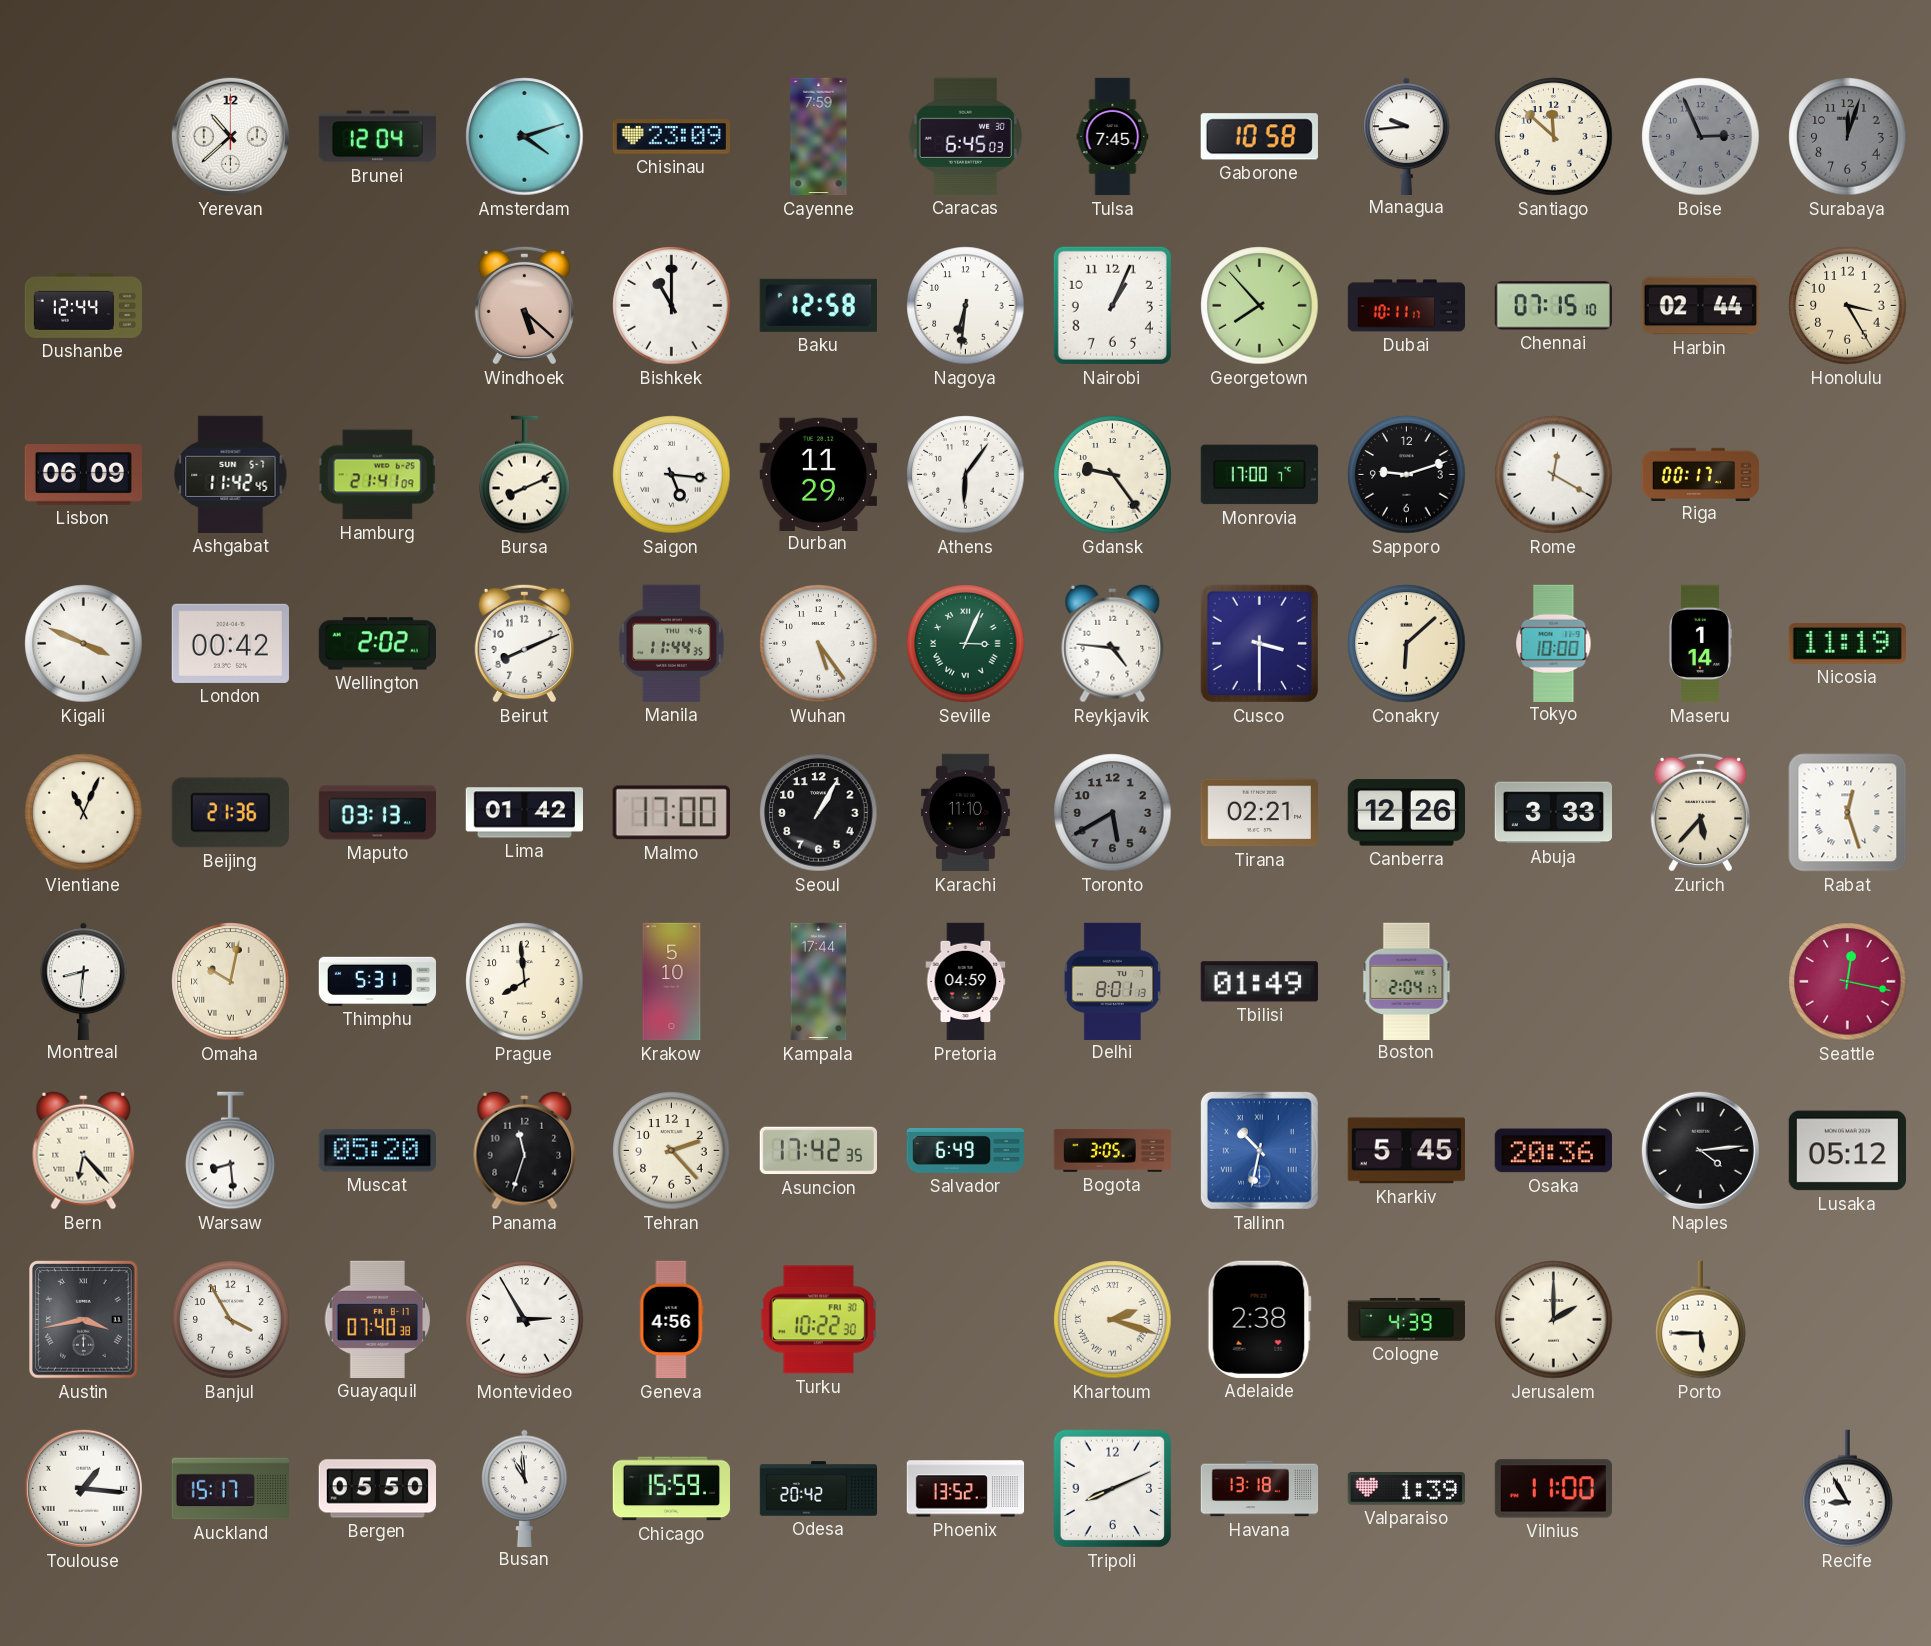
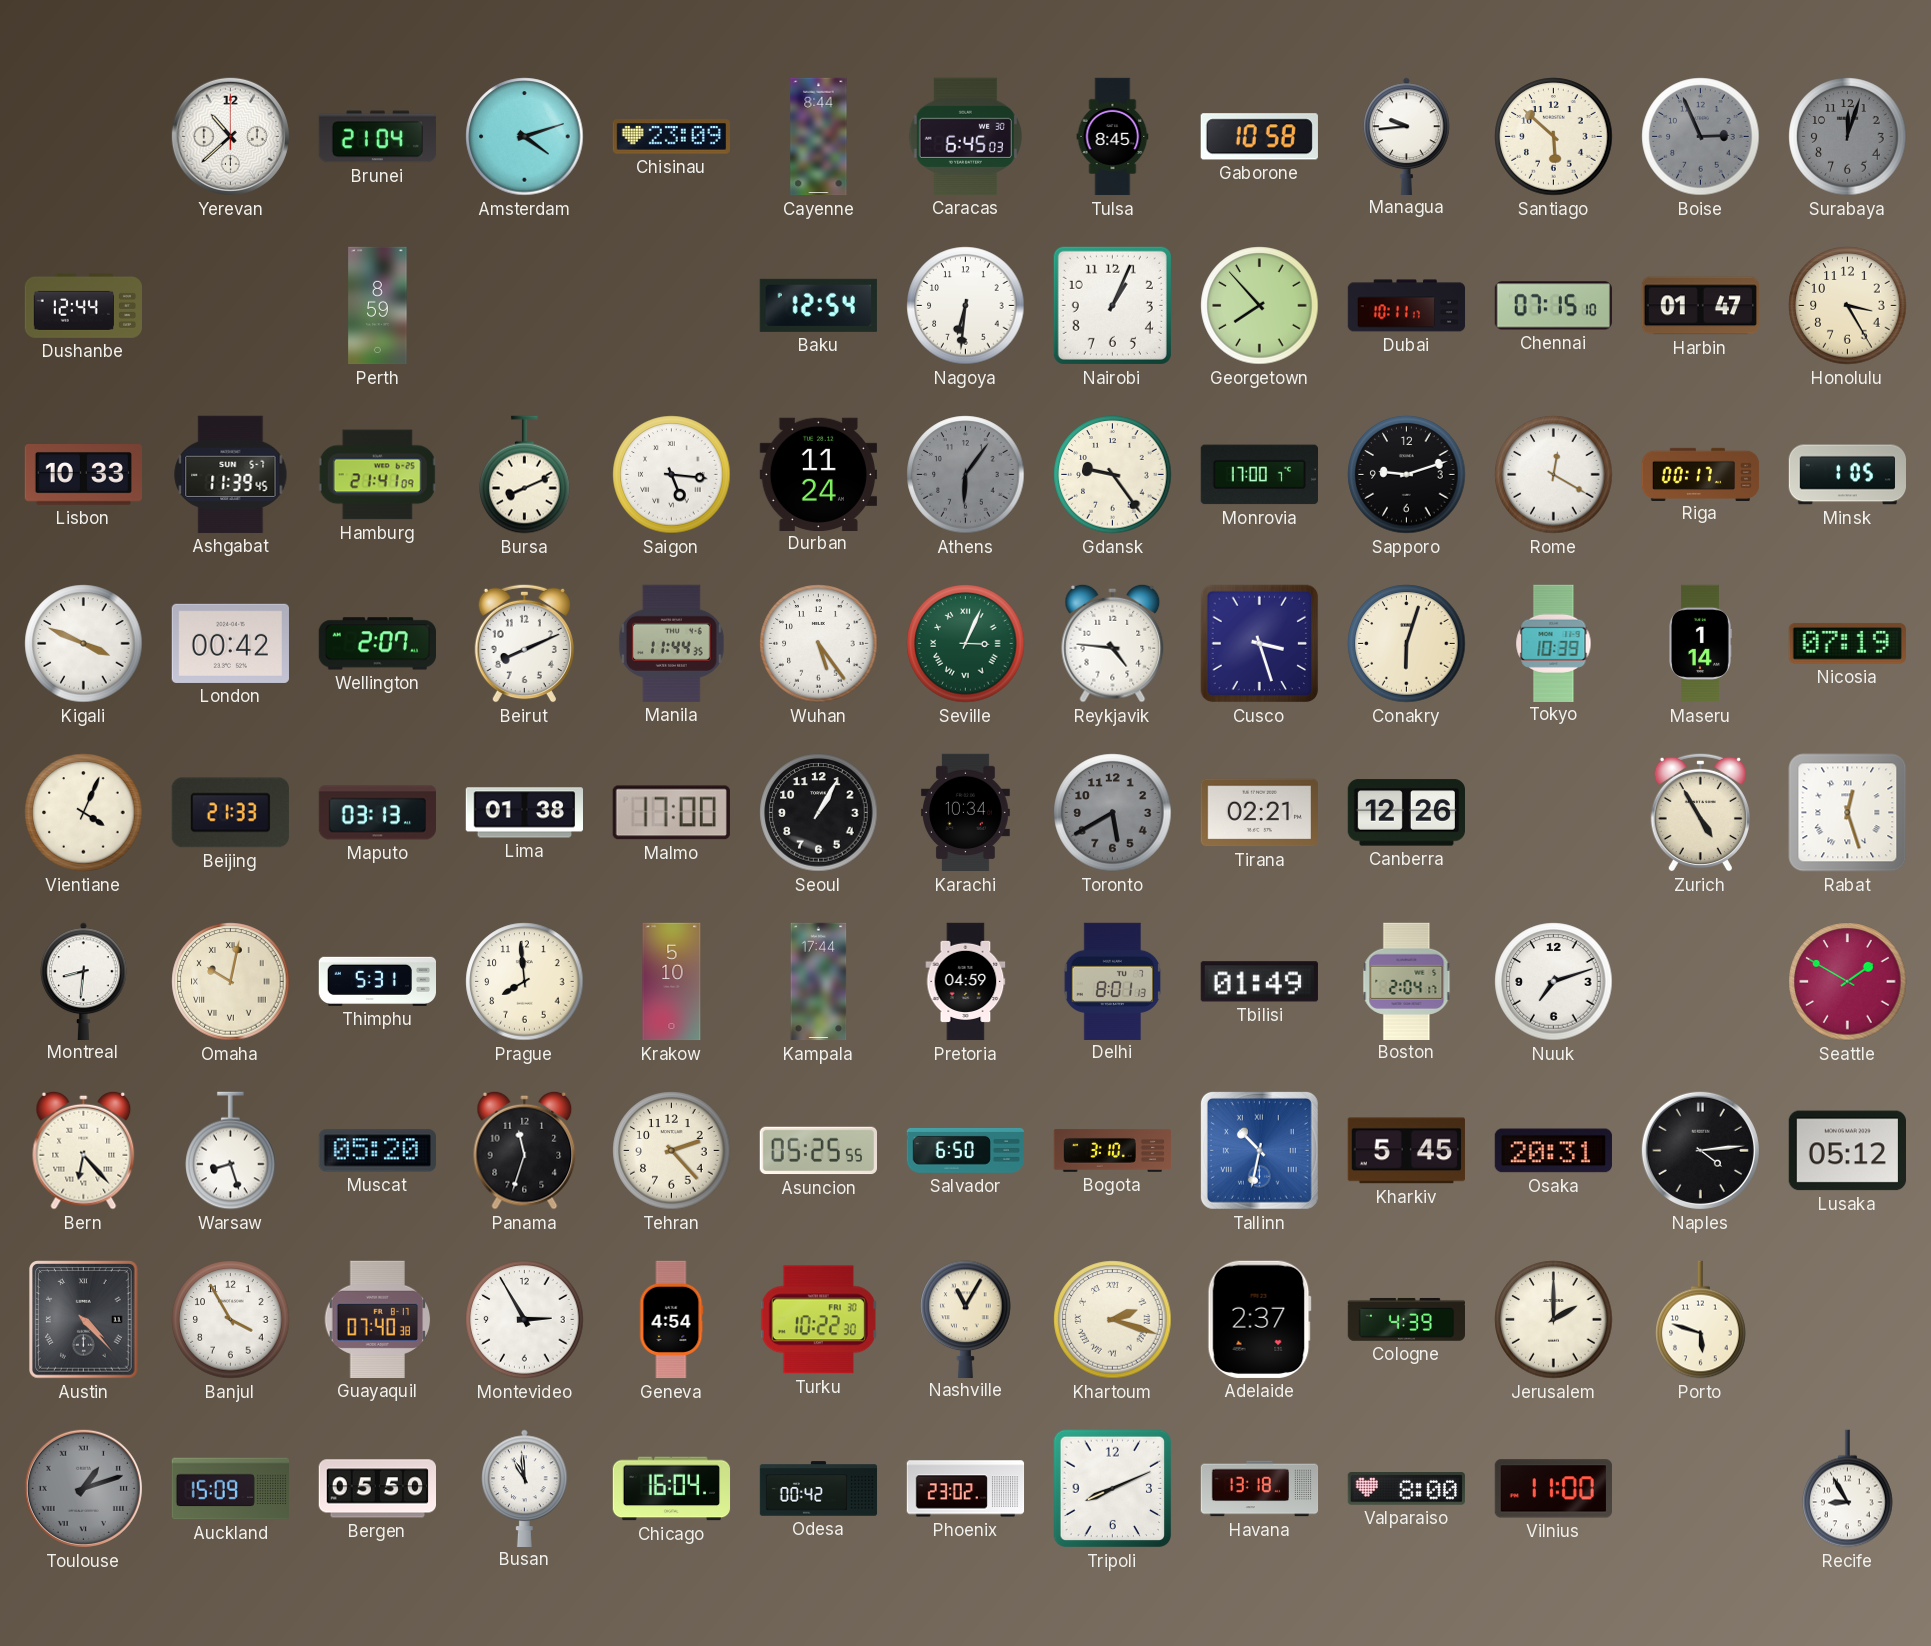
Brunei: 12:04 -> 21:04 (377, 137)
Cayenne: 7:59 -> 8:44 (819, 137)
Tulsa: 7:45 -> 8:45 (1113, 137)
Santiago: 11:52 -> 5:52 (1554, 137)
Perth: none -> 8:59 (378, 306)
Windhoek: 5:22 -> none (524, 305)
Bishkek: 11:00 -> none (672, 306)
Baku: 12:58 -> 12:54 (818, 305)
Harbin: 02:44 -> 01:47 (1700, 306)
Lisbon: 06:09 -> 10:33 (83, 475)
Ashgabat: 11:42 -> 11:39 (231, 474)
Durban: 11:29 -> 11:24 (818, 474)
Athens dial: white -> grey (966, 475)
Minsk: none -> 1:05 (1847, 475)
Wellington: 2:02 -> 2:07 (377, 644)
Cusco: 3:30 -> 3:27 (1260, 644)
Conakry: 6:08 -> 6:03 (1407, 644)
Tokyo: 10:00 -> 10:39 (1554, 643)
Nicosia: 11:19 -> 07:19 (1847, 644)
Vientiane: 11:04 -> 4:04 (84, 813)
Beijing: 21:36 -> 21:33 (230, 813)
Lima: 01:42 -> 01:38 (524, 813)
Karachi: 11:10 -> 10:34 (965, 813)
Abuja: 3:33 -> none (1553, 813)
Zurich: 5:37 -> 4:55 (1700, 812)
Nuuk: none -> 7:12 (1554, 982)
Seattle: 12:17 -> 1:50 (1848, 982)
Warsaw: 8:29 -> 8:27 (231, 1151)
Asuncion: 17:42 -> 05:25 (818, 1151)
Salvador: 6:49 -> 6:50 (965, 1150)
Bogota: 3:05 -> 3:10 (1112, 1151)
Osaka: 20:36 -> 20:31 (1553, 1151)
Austin: 3:43 -> 4:23 (84, 1320)
Geneva: 4:56 -> 4:54 (672, 1320)
Nashville: none -> 11:05 (966, 1319)
Adelaide: 2:38 -> 2:37 (1259, 1319)
Porto: 5:45 -> 5:48 (1701, 1320)
Toulouse: 1:16 -> 1:12 (83, 1488)
Toulouse dial: white -> grey (83, 1488)
Auckland: 15:17 -> 15:09 (230, 1489)
Chicago: 15:59 -> 16:04 (672, 1489)
Odesa: 20:42 -> 00:42 (819, 1489)
Phoenix: 13:52 -> 23:02 (966, 1489)
Valparaiso: 1:39 -> 8:00 (1406, 1489)
